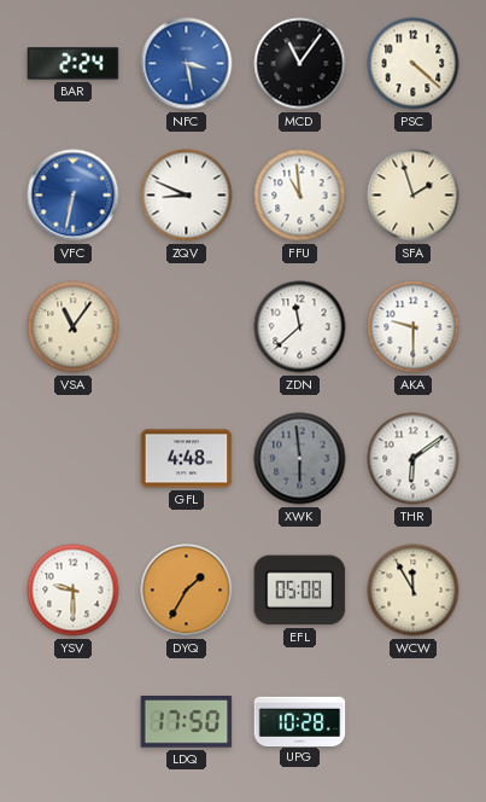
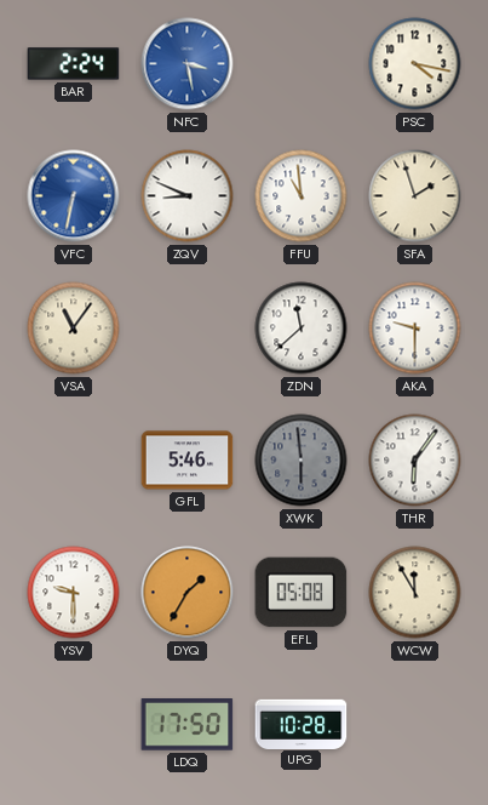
MCD: 11:06 -> none (300, 64)
PSC: 4:22 -> 4:17 (415, 64)
GFL: 4:48 -> 5:46 (188, 461)
THR: 6:09 -> 6:06 (415, 461)
